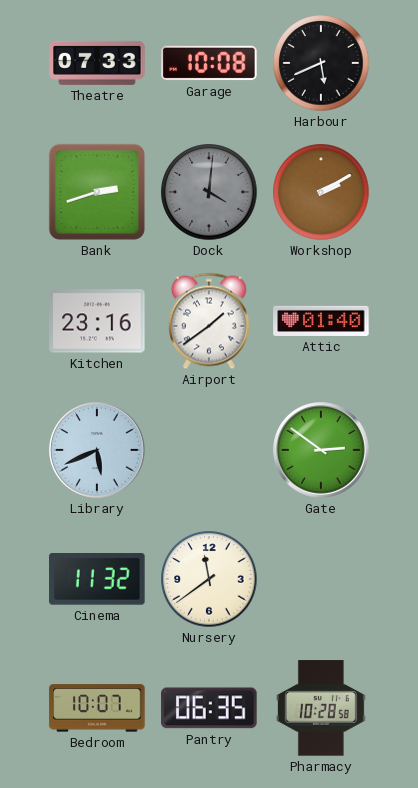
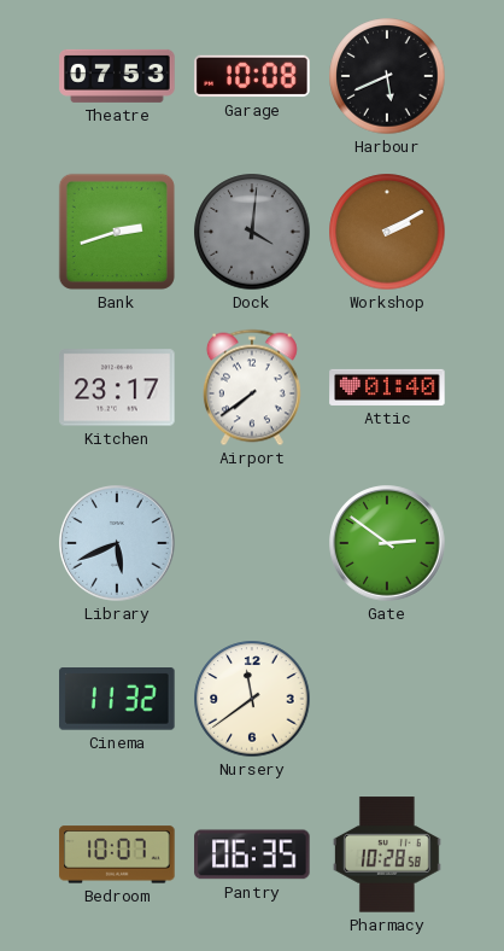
Theatre: 07:33 -> 07:53 (117, 76)
Kitchen: 23:16 -> 23:17 (117, 387)
Airport: 1:39 -> 7:39 (252, 387)
